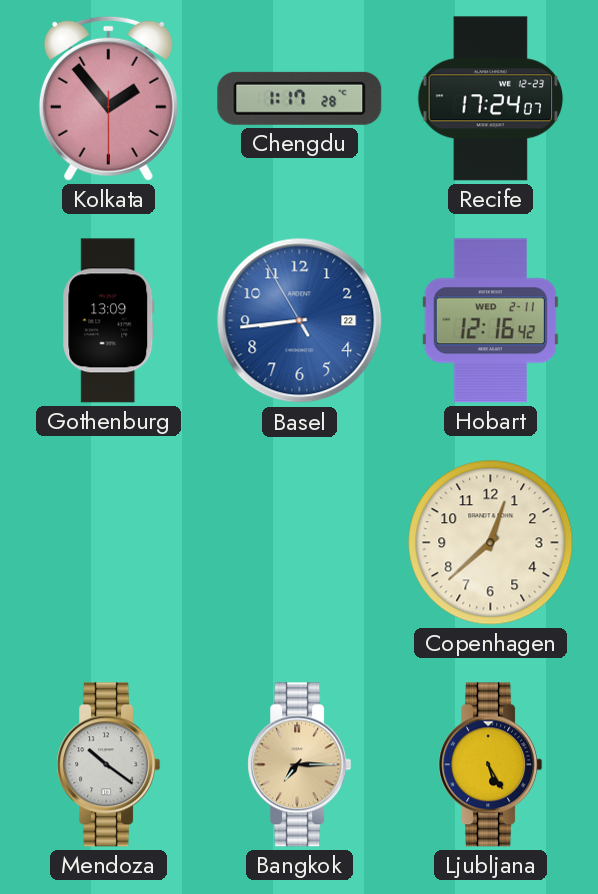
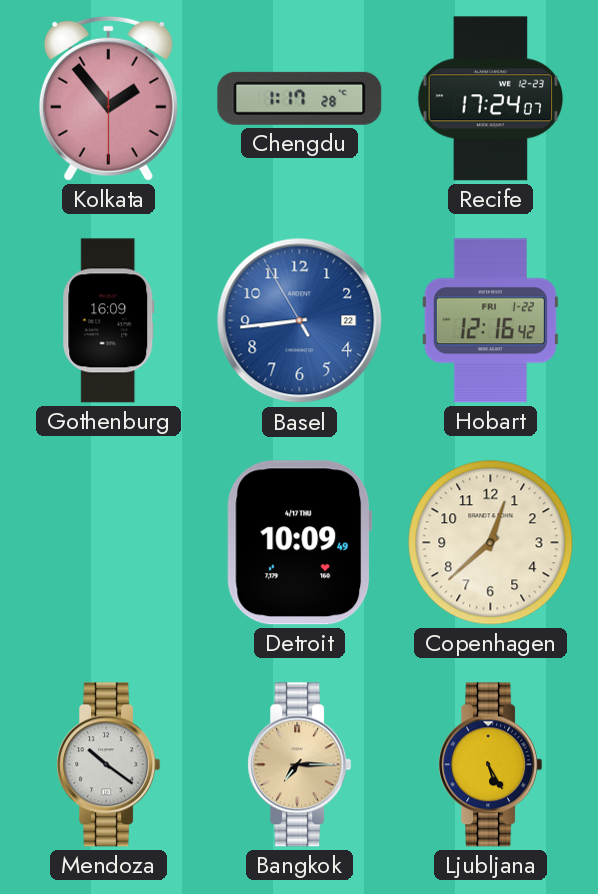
Gothenburg: 13:09 -> 16:09 (109, 321)
Hobart date: WED 2-11 -> FRI 1-22 (490, 321)
Detroit: none -> 10:09 (300, 543)
